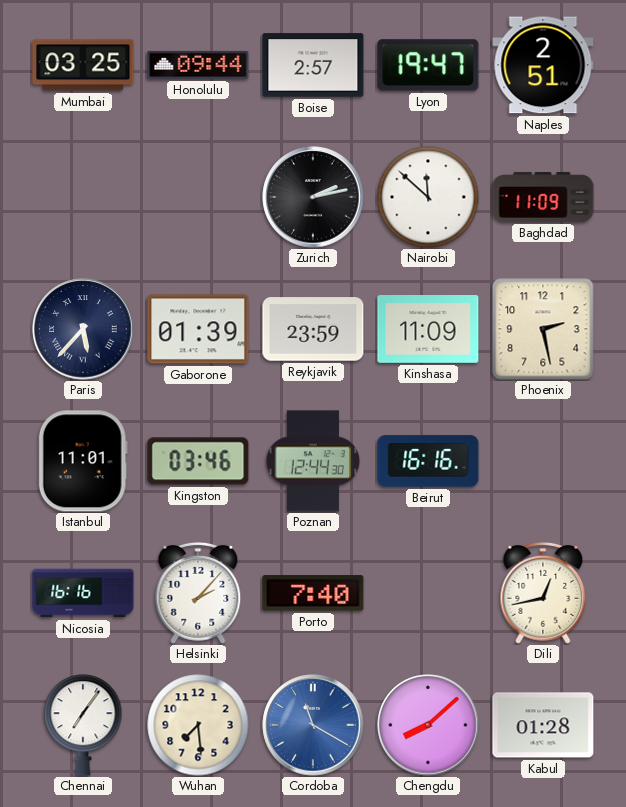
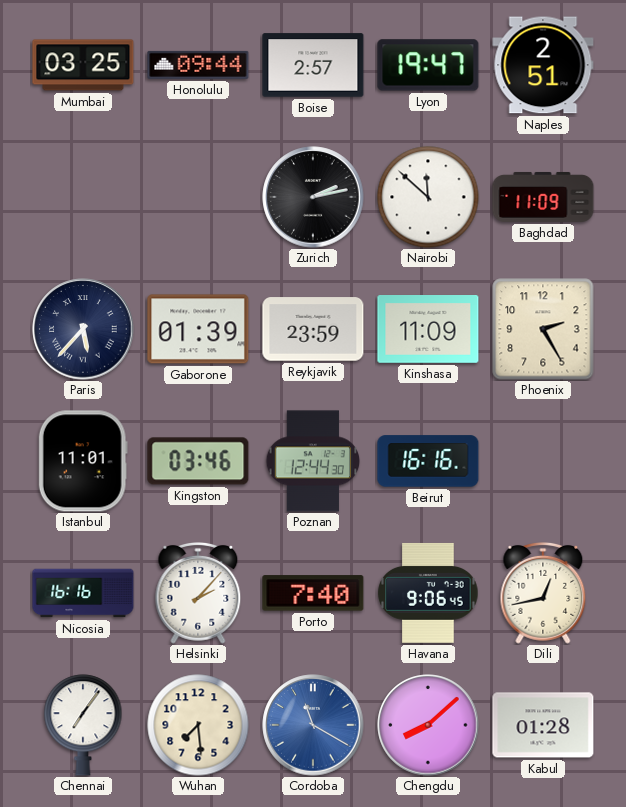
Phoenix: 2:28 -> 2:25 (543, 329)
Havana: none -> 9:06 (428, 593)
